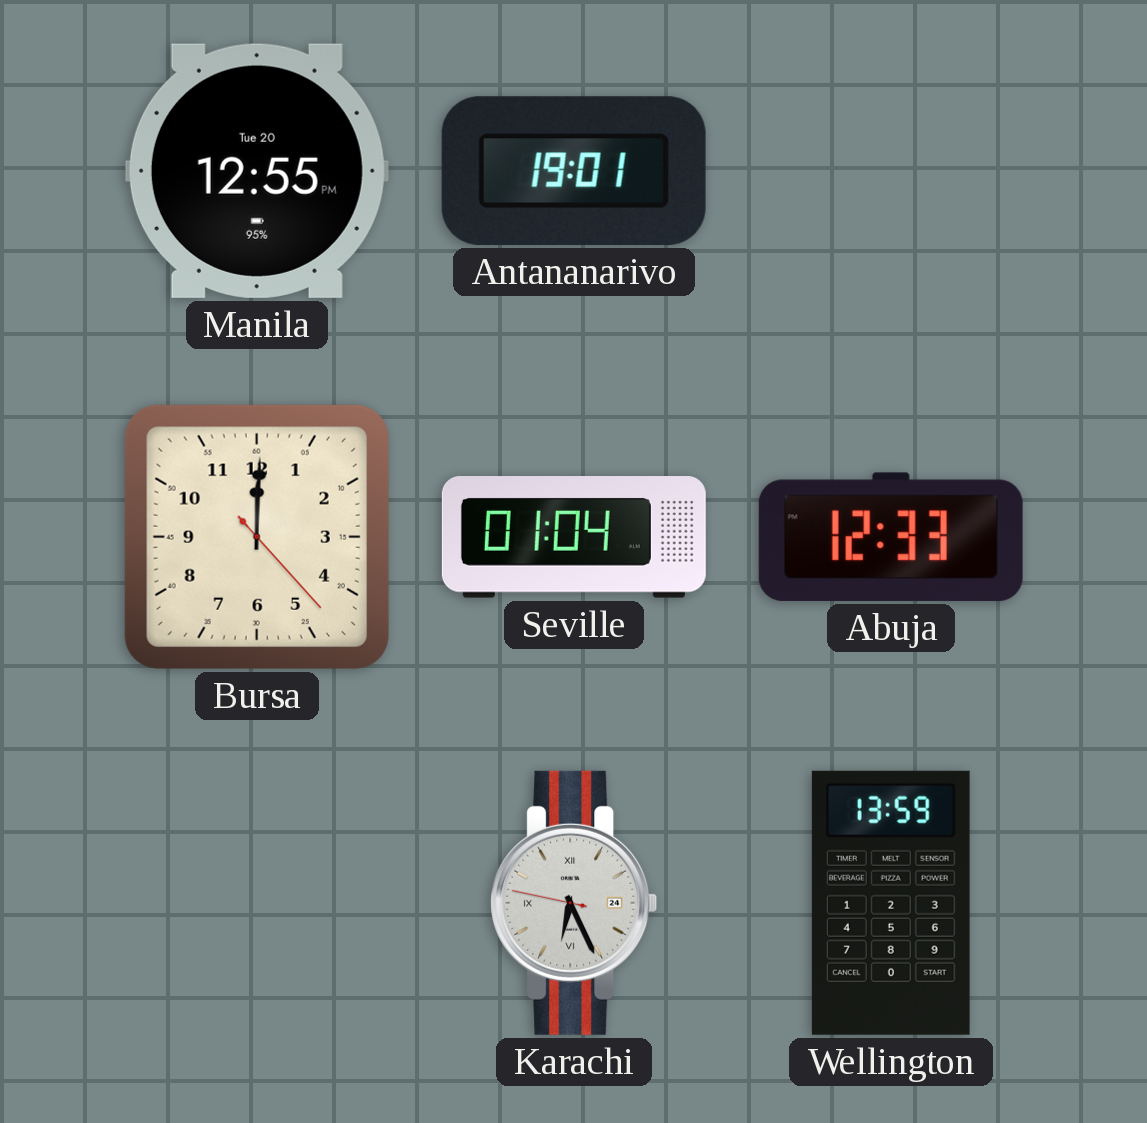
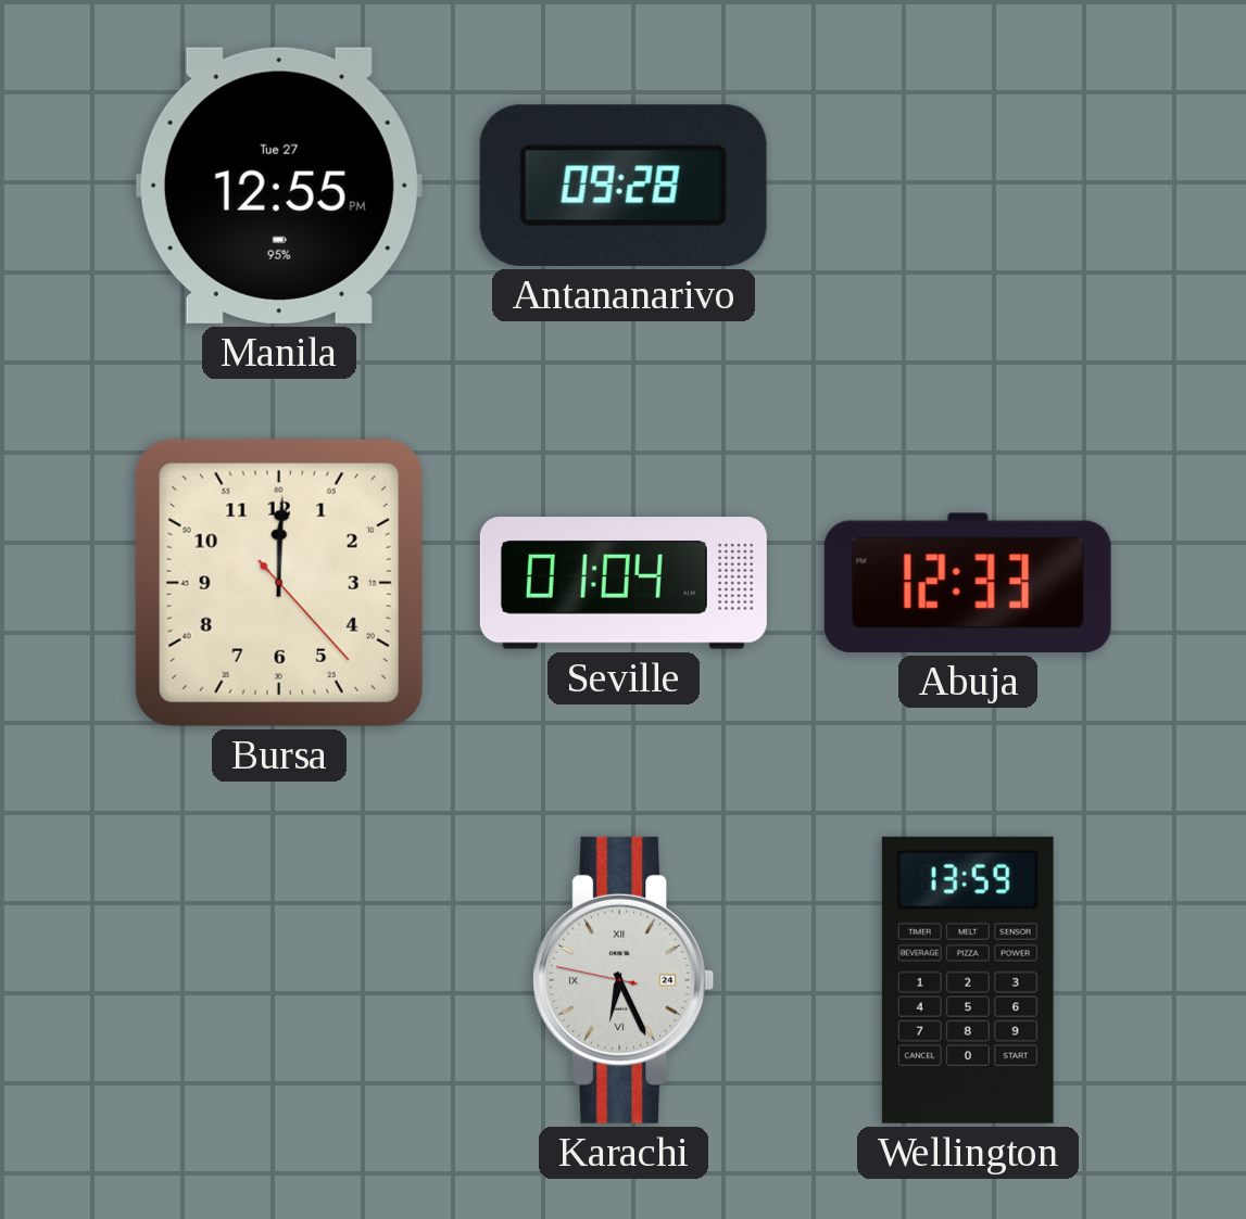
Manila date: Tue 20 -> Tue 27 (279, 186)
Antananarivo: 19:01 -> 09:28 (624, 186)
